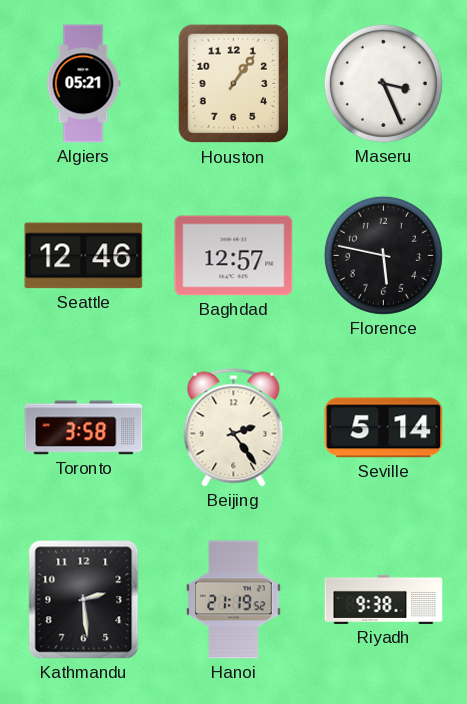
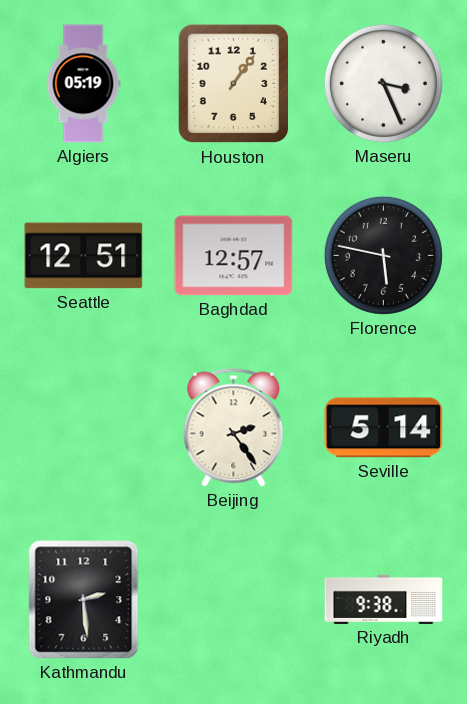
Algiers: 05:21 -> 05:19 (83, 84)
Seattle: 12:46 -> 12:51 (84, 256)
Toronto: 3:58 -> none (84, 428)
Hanoi: 21:19 -> none (234, 600)
